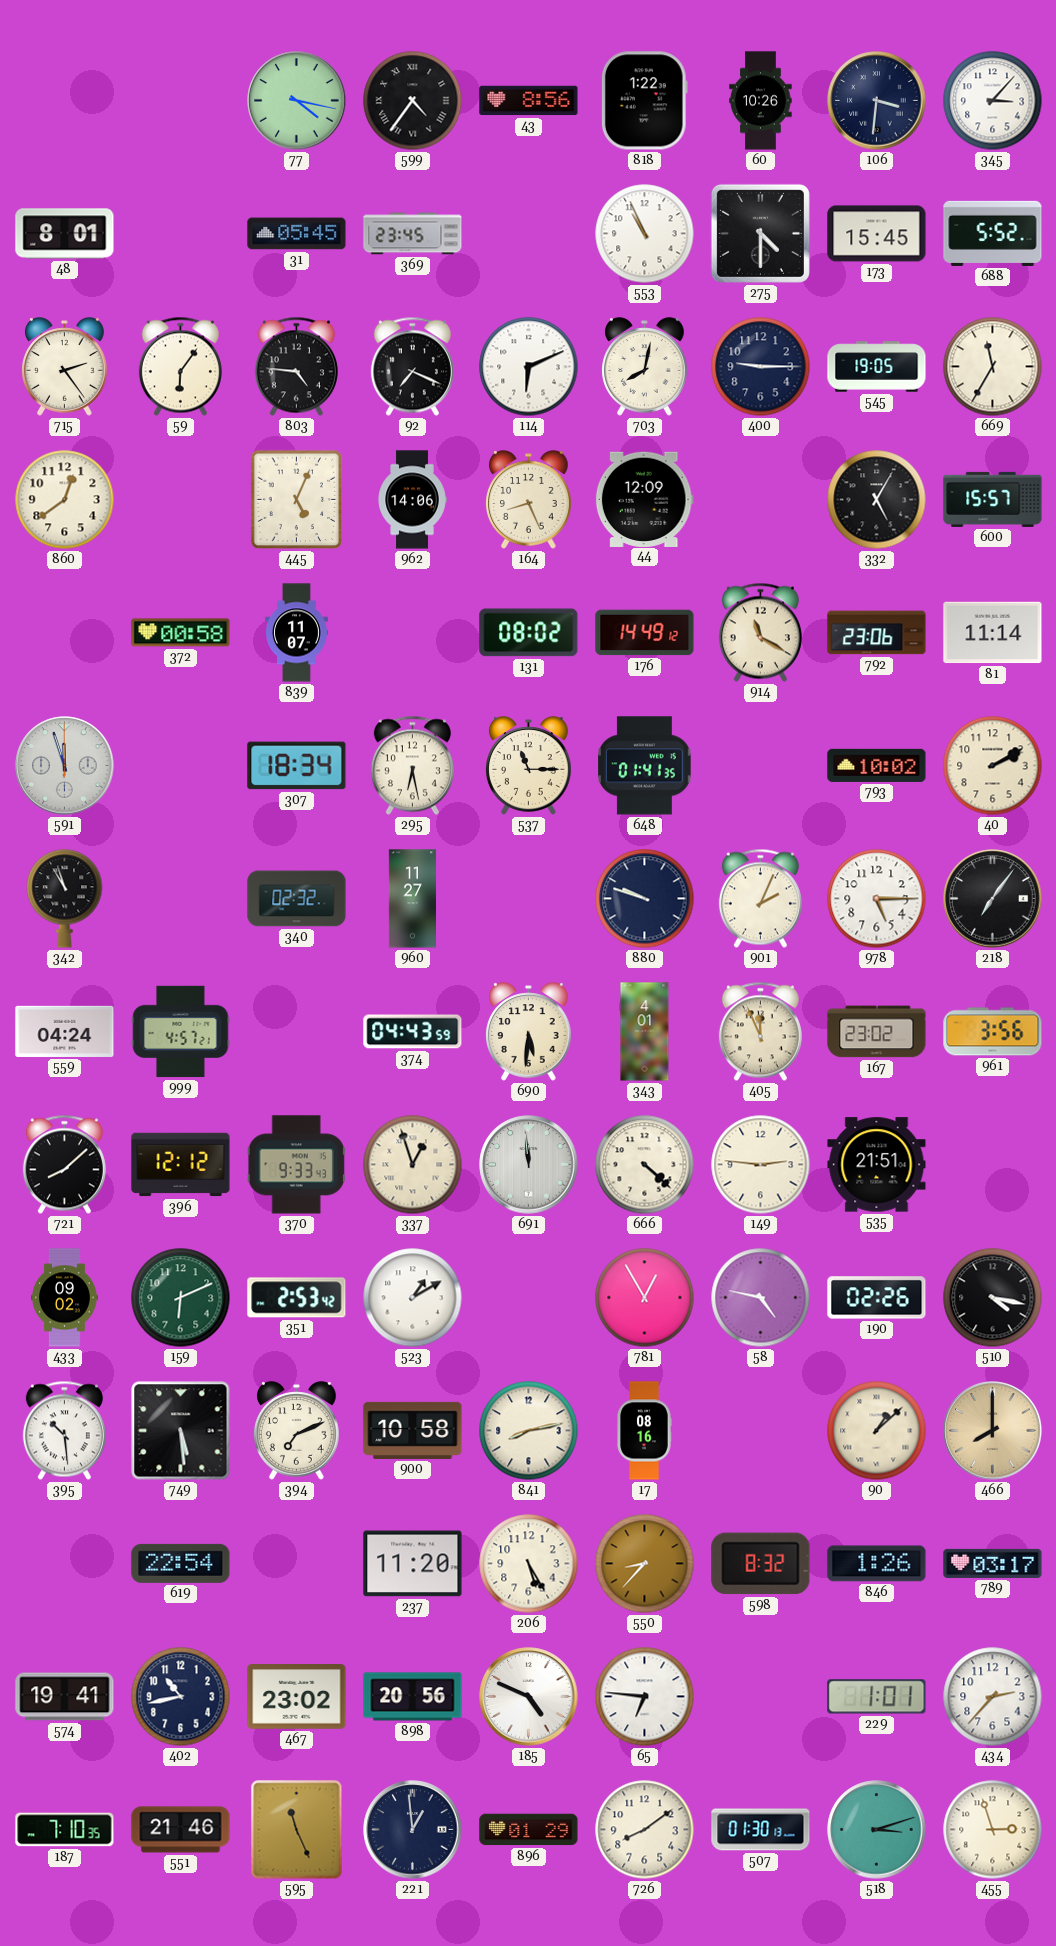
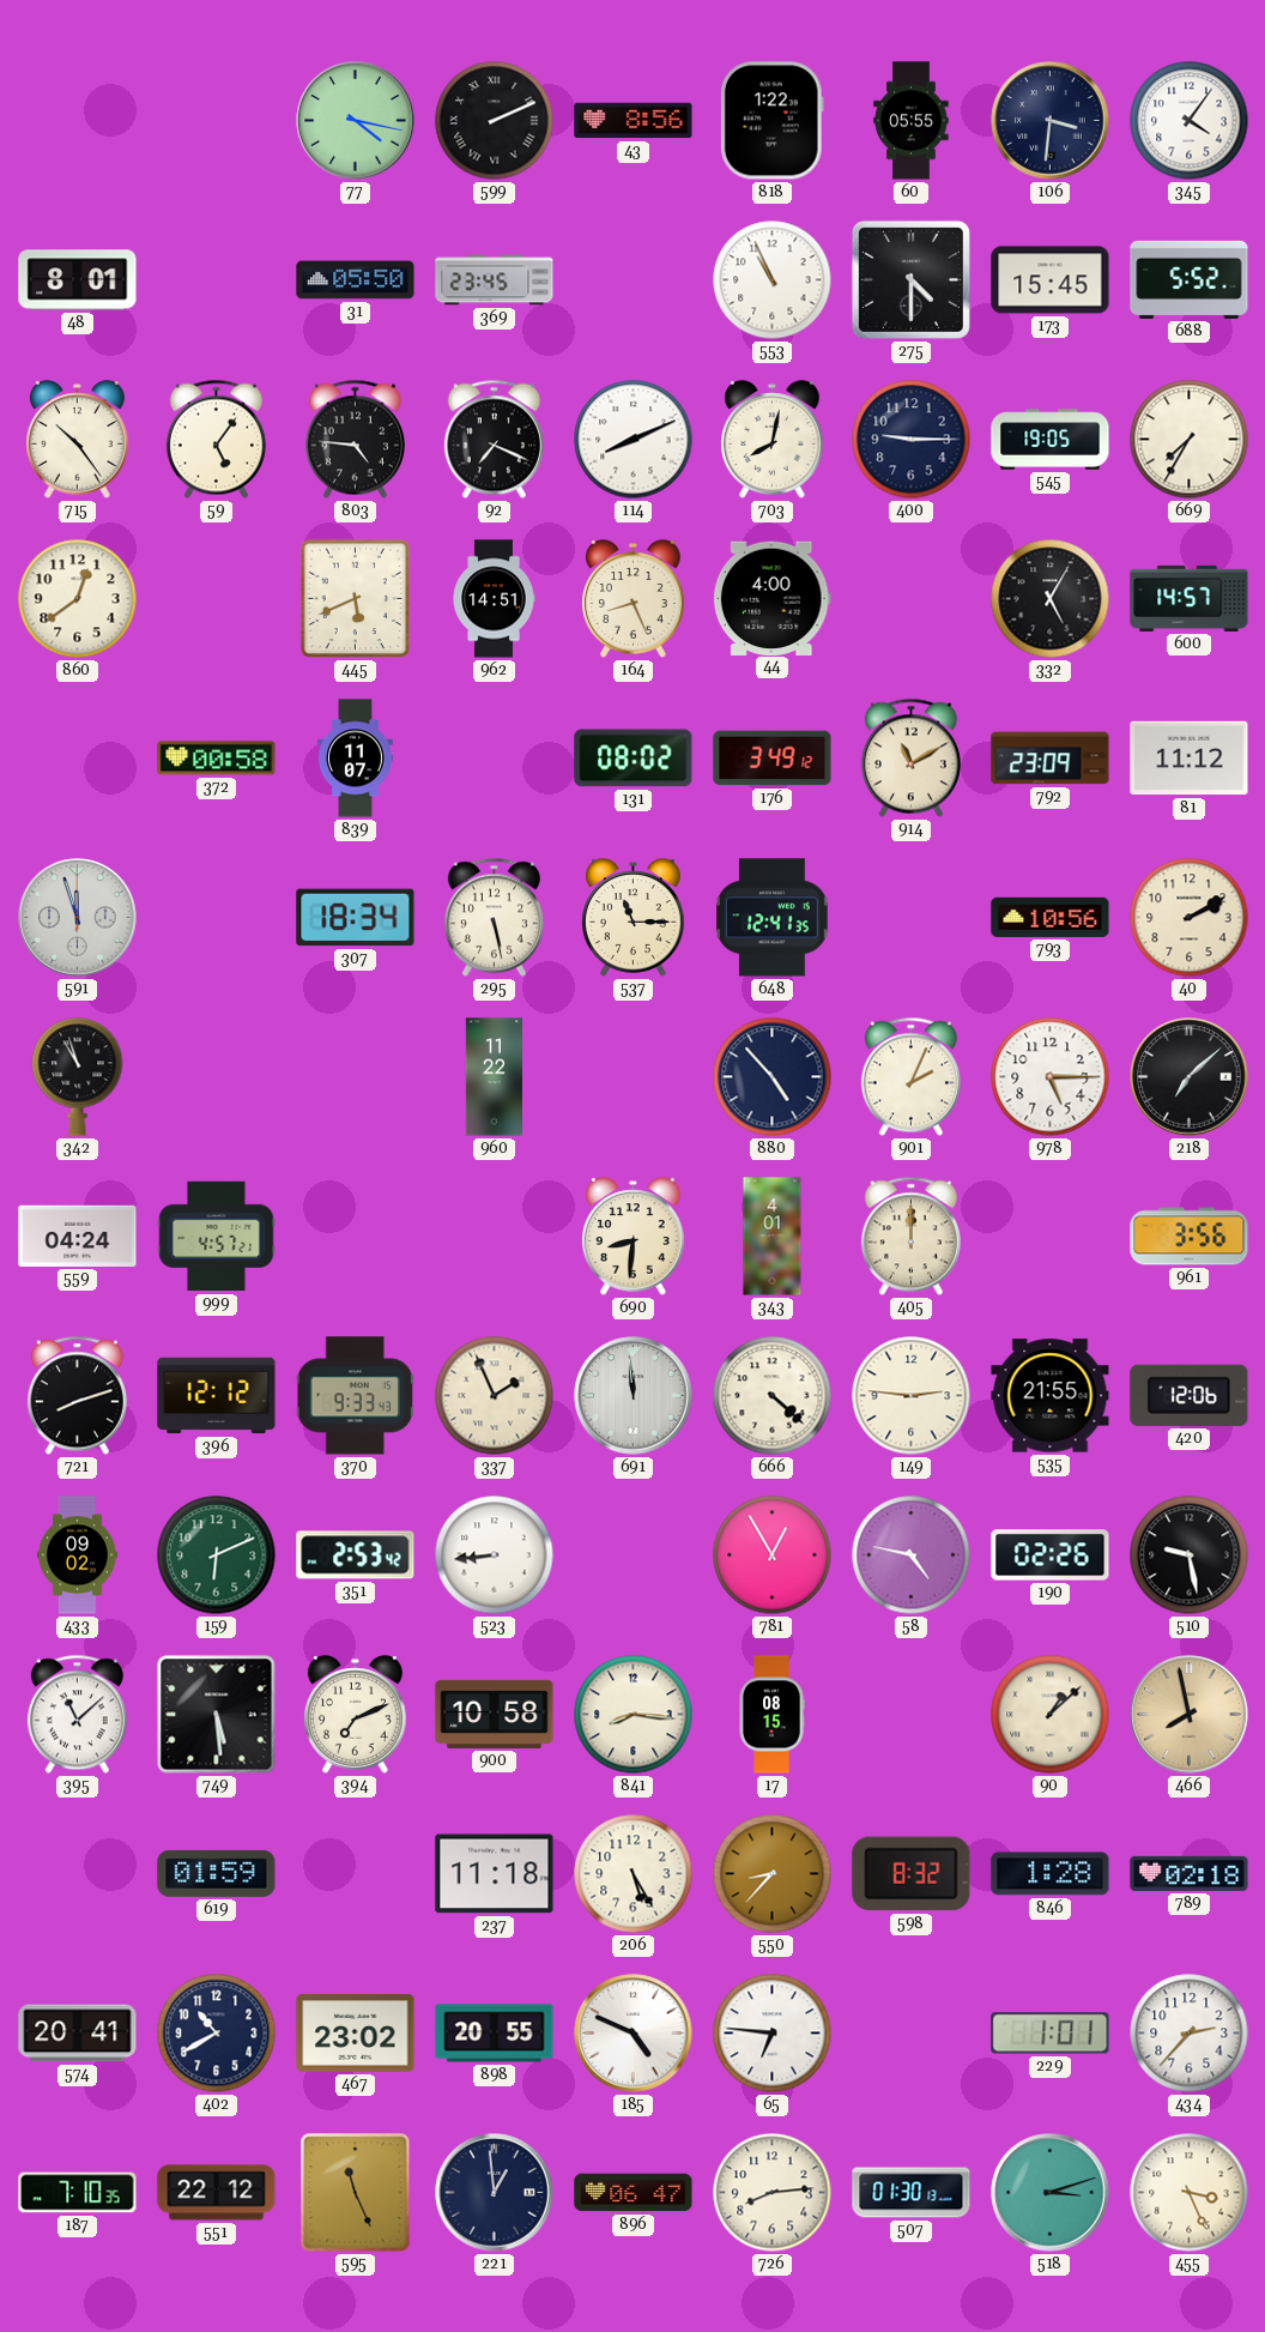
599: 4:36 -> 2:11 (495, 121)
60: 10:26 -> 05:55 (912, 121)
345: 3:07 -> 4:06 (1190, 121)
31: 05:45 -> 05:50 (356, 280)
715: 2:24 -> 10:24 (78, 440)
59: 6:06 -> 5:06 (216, 440)
114: 6:11 -> 8:11 (634, 440)
669: 11:35 -> 7:35 (1190, 440)
445: 5:04 -> 5:41 (356, 599)
962: 14:06 -> 14:51 (494, 599)
44: 12:09 -> 4:00 (771, 598)
600: 15:57 -> 14:57 (1190, 598)
176: 14:49 -> 3:49 (773, 759)
914: 11:20 -> 11:10 (910, 759)
792: 23:06 -> 23:09 (1051, 759)
81: 11:14 -> 11:12 (1190, 759)
295: 6:28 -> 5:28 (494, 918)
648: 01:41 -> 12:41 (773, 918)
793: 10:02 -> 10:56 (1051, 917)
340: 02:32 -> none (297, 899)
960: 11:27 -> 11:22 (494, 1077)
880: 9:48 -> 4:53 (773, 1077)
218: 7:06 -> 7:08 (1190, 1077)
374: 04:43 -> none (413, 1032)
690: 5:31 -> 8:31 (634, 1237)
405: 11:56 -> 12:00 (910, 1237)
167: 23:02 -> none (877, 1032)
721: 8:08 -> 8:12 (77, 1396)
337: 12:57 -> 1:56 (495, 1396)
535: 21:51 -> 21:55 (1051, 1396)
420: none -> 12:06 (1190, 1395)
523: 1:10 -> 8:44 (495, 1555)
510: 4:17 -> 9:28 (1190, 1555)
395: 10:29 -> 11:08 (77, 1715)
841: 8:13 -> 8:16 (634, 1715)
17: 08:16 -> 08:15 (771, 1715)
466: 8:00 -> 7:58 (1190, 1715)
619: 22:54 -> 01:59 (217, 1873)
237: 11:20 -> 11:18 (495, 1874)
846: 1:26 -> 1:28 (1051, 1874)
789: 03:17 -> 02:18 (1190, 1873)
574: 19:41 -> 20:41 (78, 2034)
402: 10:43 -> 10:40 (217, 2034)
898: 20:56 -> 20:55 (495, 2034)
551: 21:46 -> 22:12 (217, 2193)
896: 01:29 -> 06:47 (634, 2193)
726: 8:09 -> 8:14 (773, 2193)
455: 2:57 -> 3:26 (1190, 2193)
